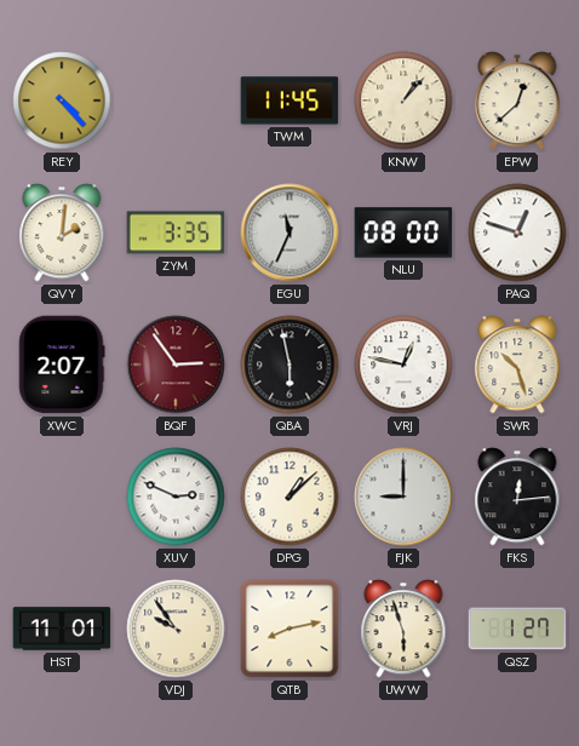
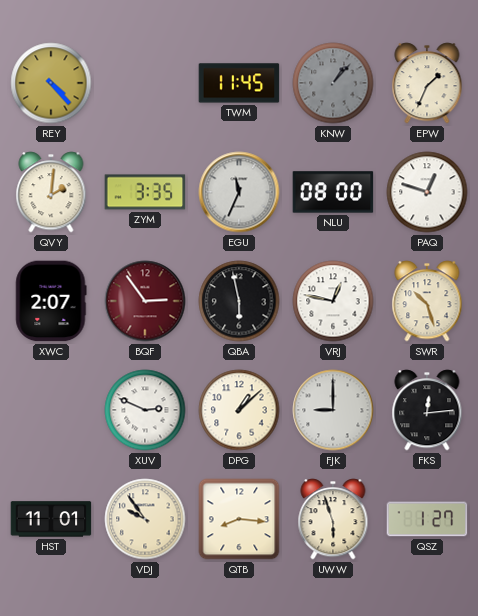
KNW dial: cream -> grey (333, 83)
EPW: 12:38 -> 1:34 (427, 83)
QTB: 8:13 -> 8:16 (239, 519)
